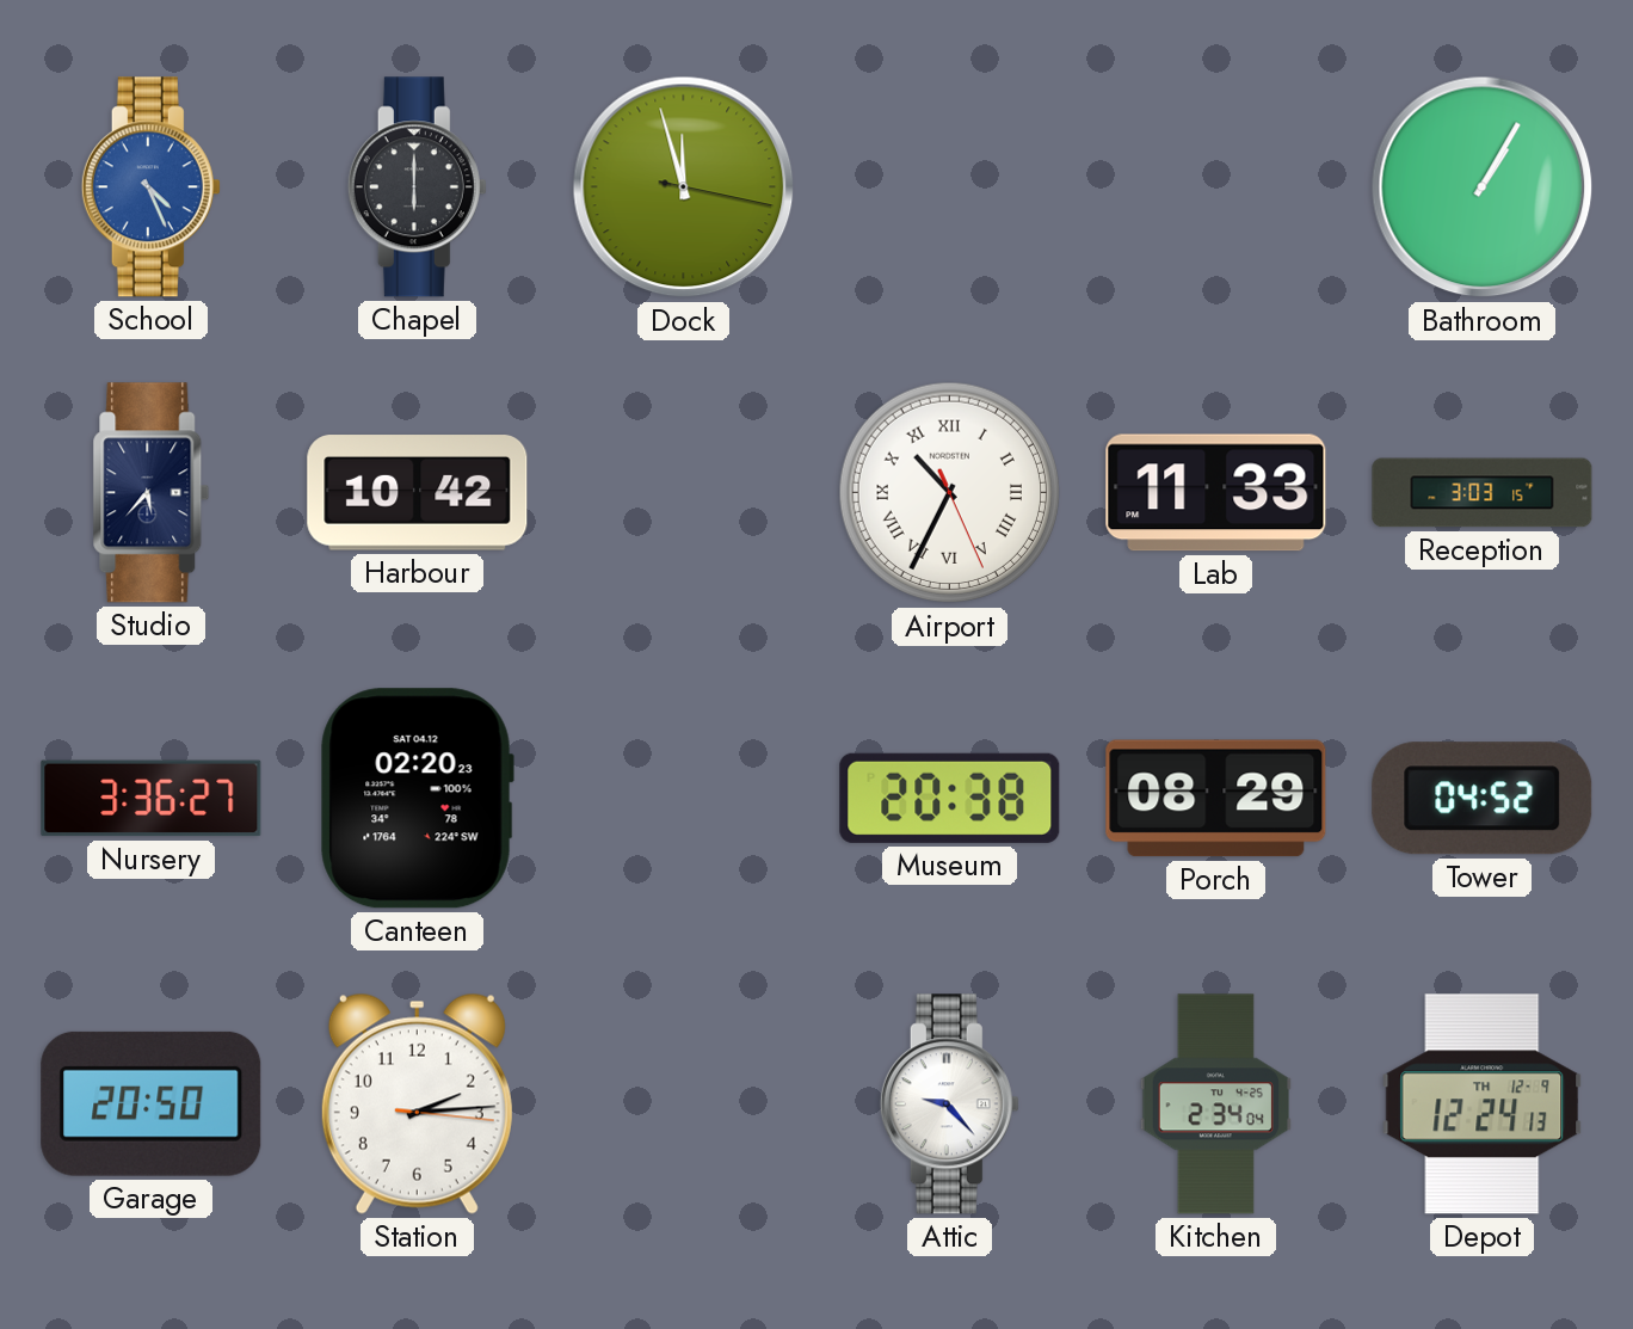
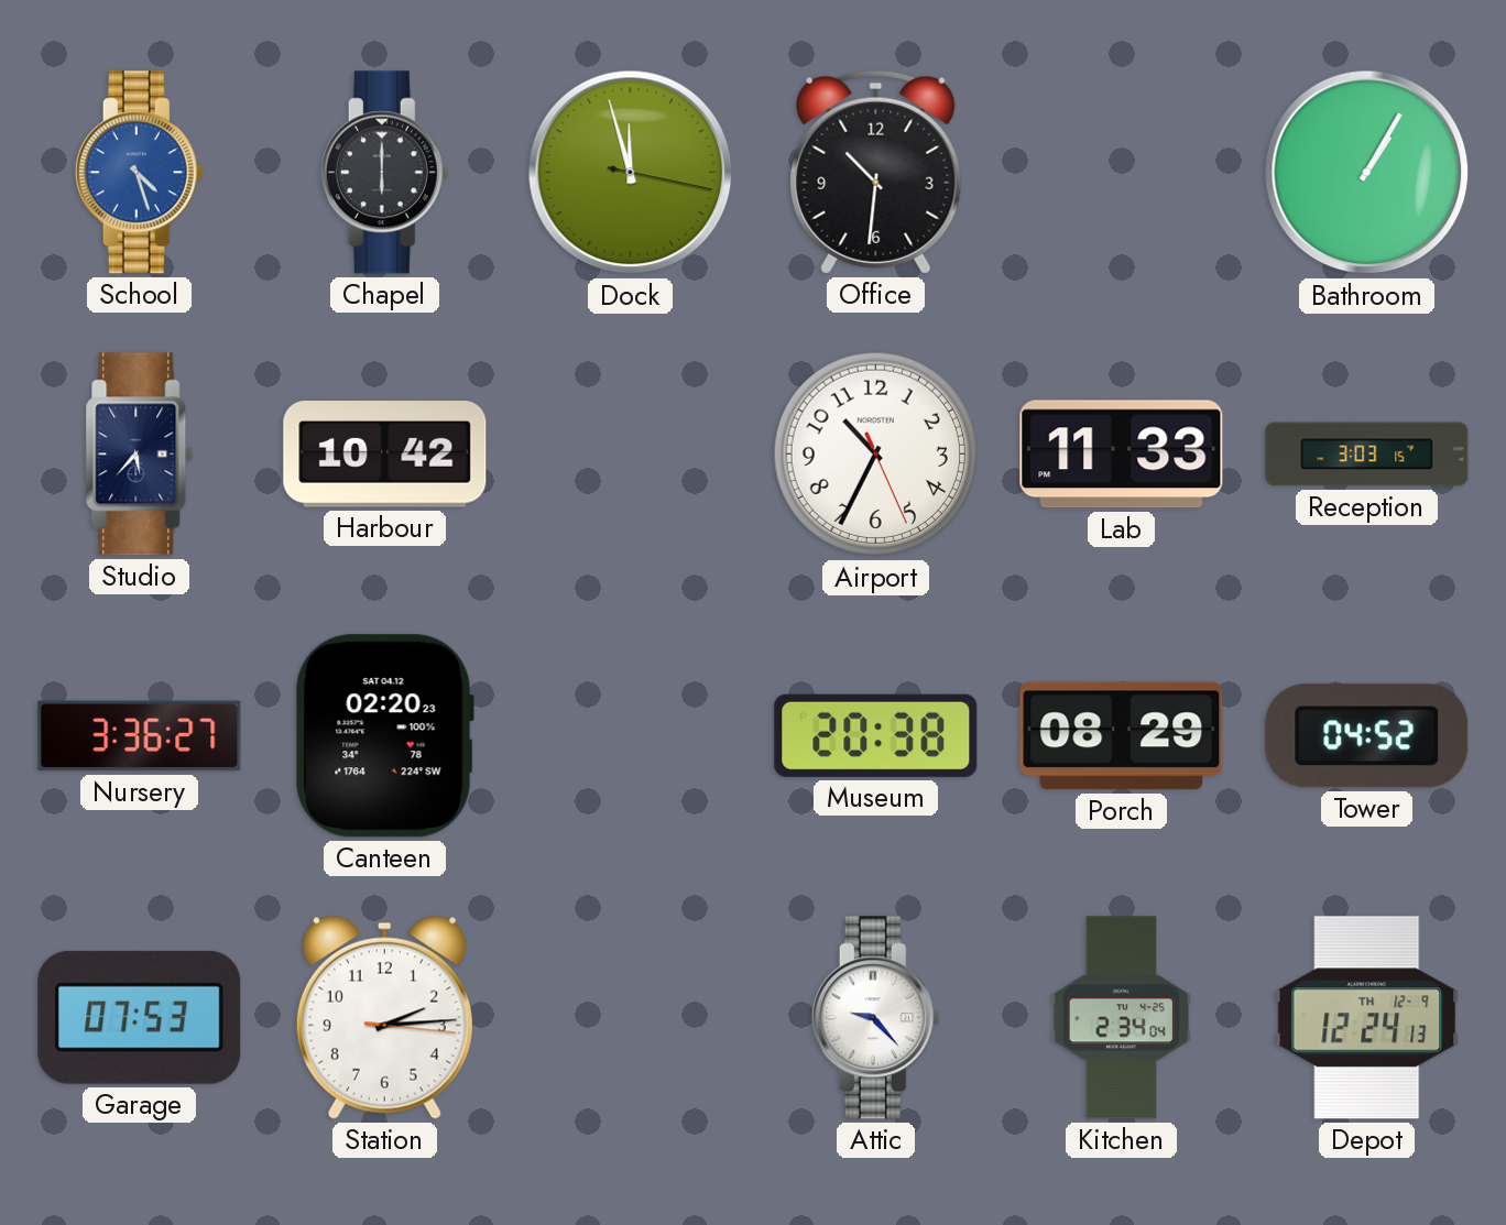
School: 4:26 -> 4:27 (139, 173)
Office: none -> 10:31 (876, 172)
Airport numerals: Roman -> Arabic (876, 455)
Garage: 20:50 -> 07:53 (140, 1017)
